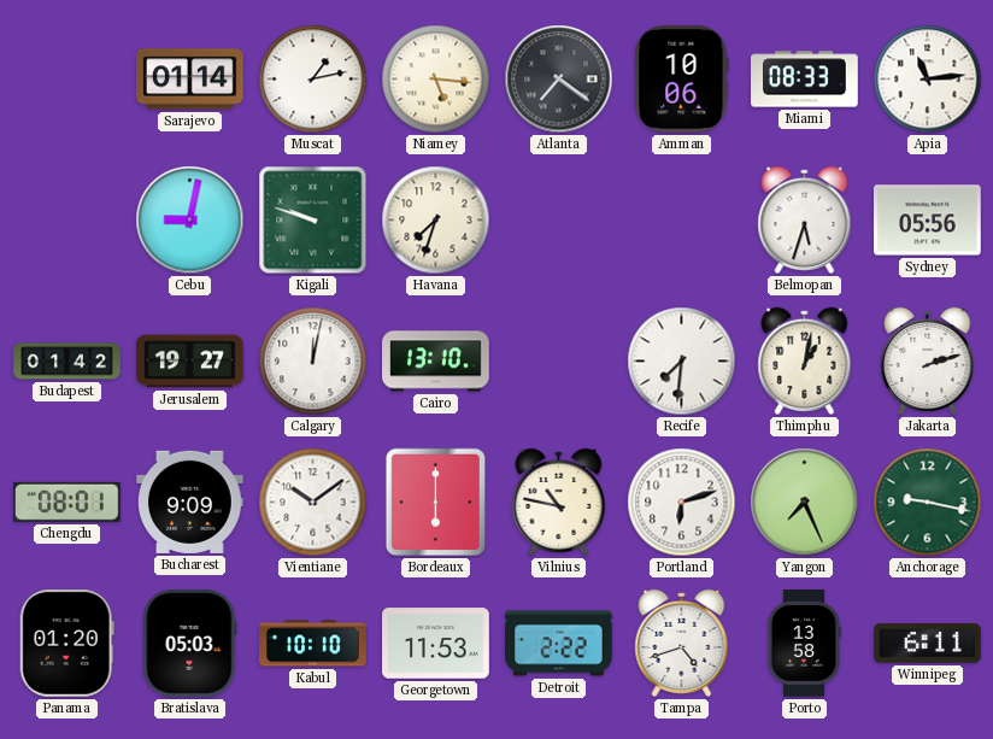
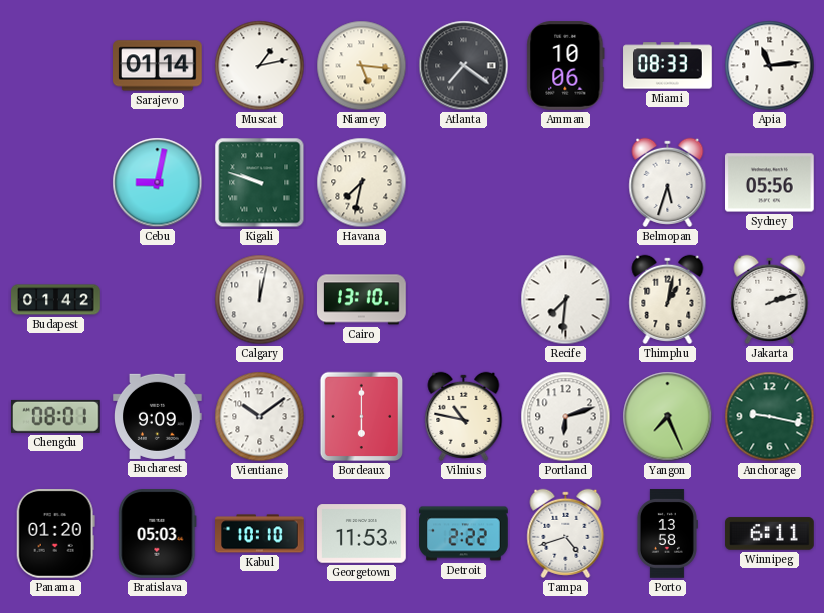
Havana: 7:33 -> 7:32 (362, 183)
Jerusalem: 19:27 -> none (190, 362)
